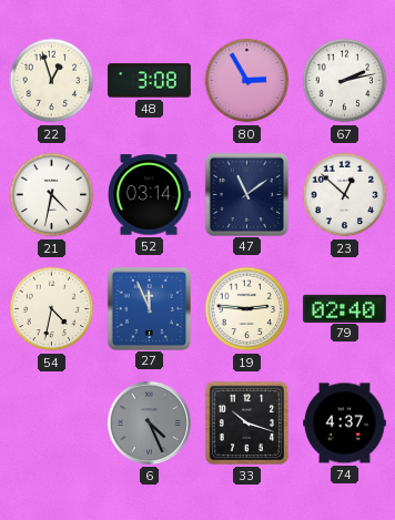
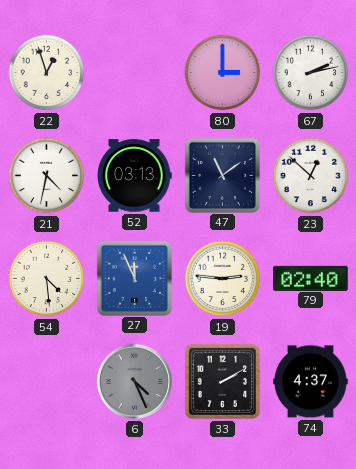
48: 3:08 -> none (150, 81)
80: 2:55 -> 3:00 (223, 73)
52: 03:14 -> 03:13 (134, 176)
54: 4:32 -> 4:29 (47, 279)
33: 10:18 -> 2:10 (222, 381)
